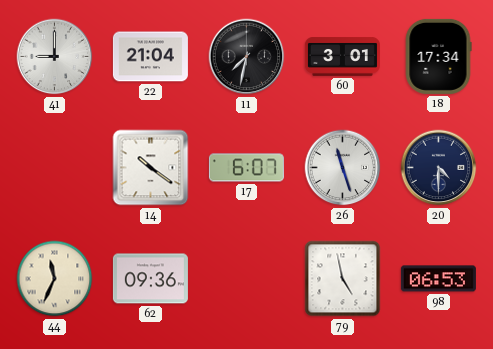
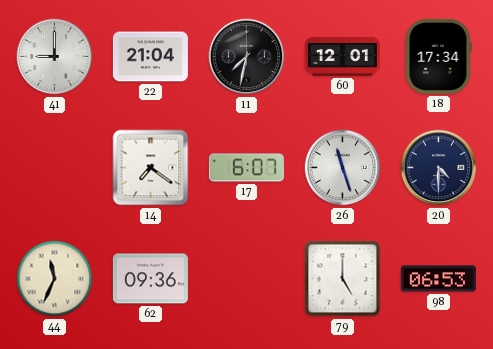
60: 3:01 -> 12:01 (342, 57)
14: 10:21 -> 7:21 (151, 168)
79: 4:58 -> 5:00 (343, 279)
